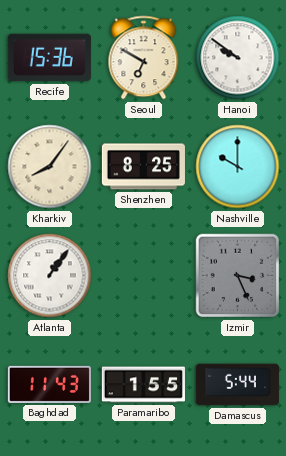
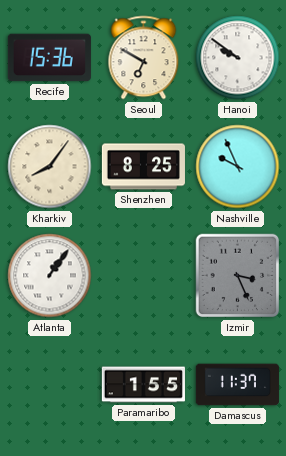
Nashville: 10:00 -> 9:56 (238, 167)
Baghdad: 11:43 -> none (49, 384)
Damascus: 5:44 -> 11:37 (237, 385)
